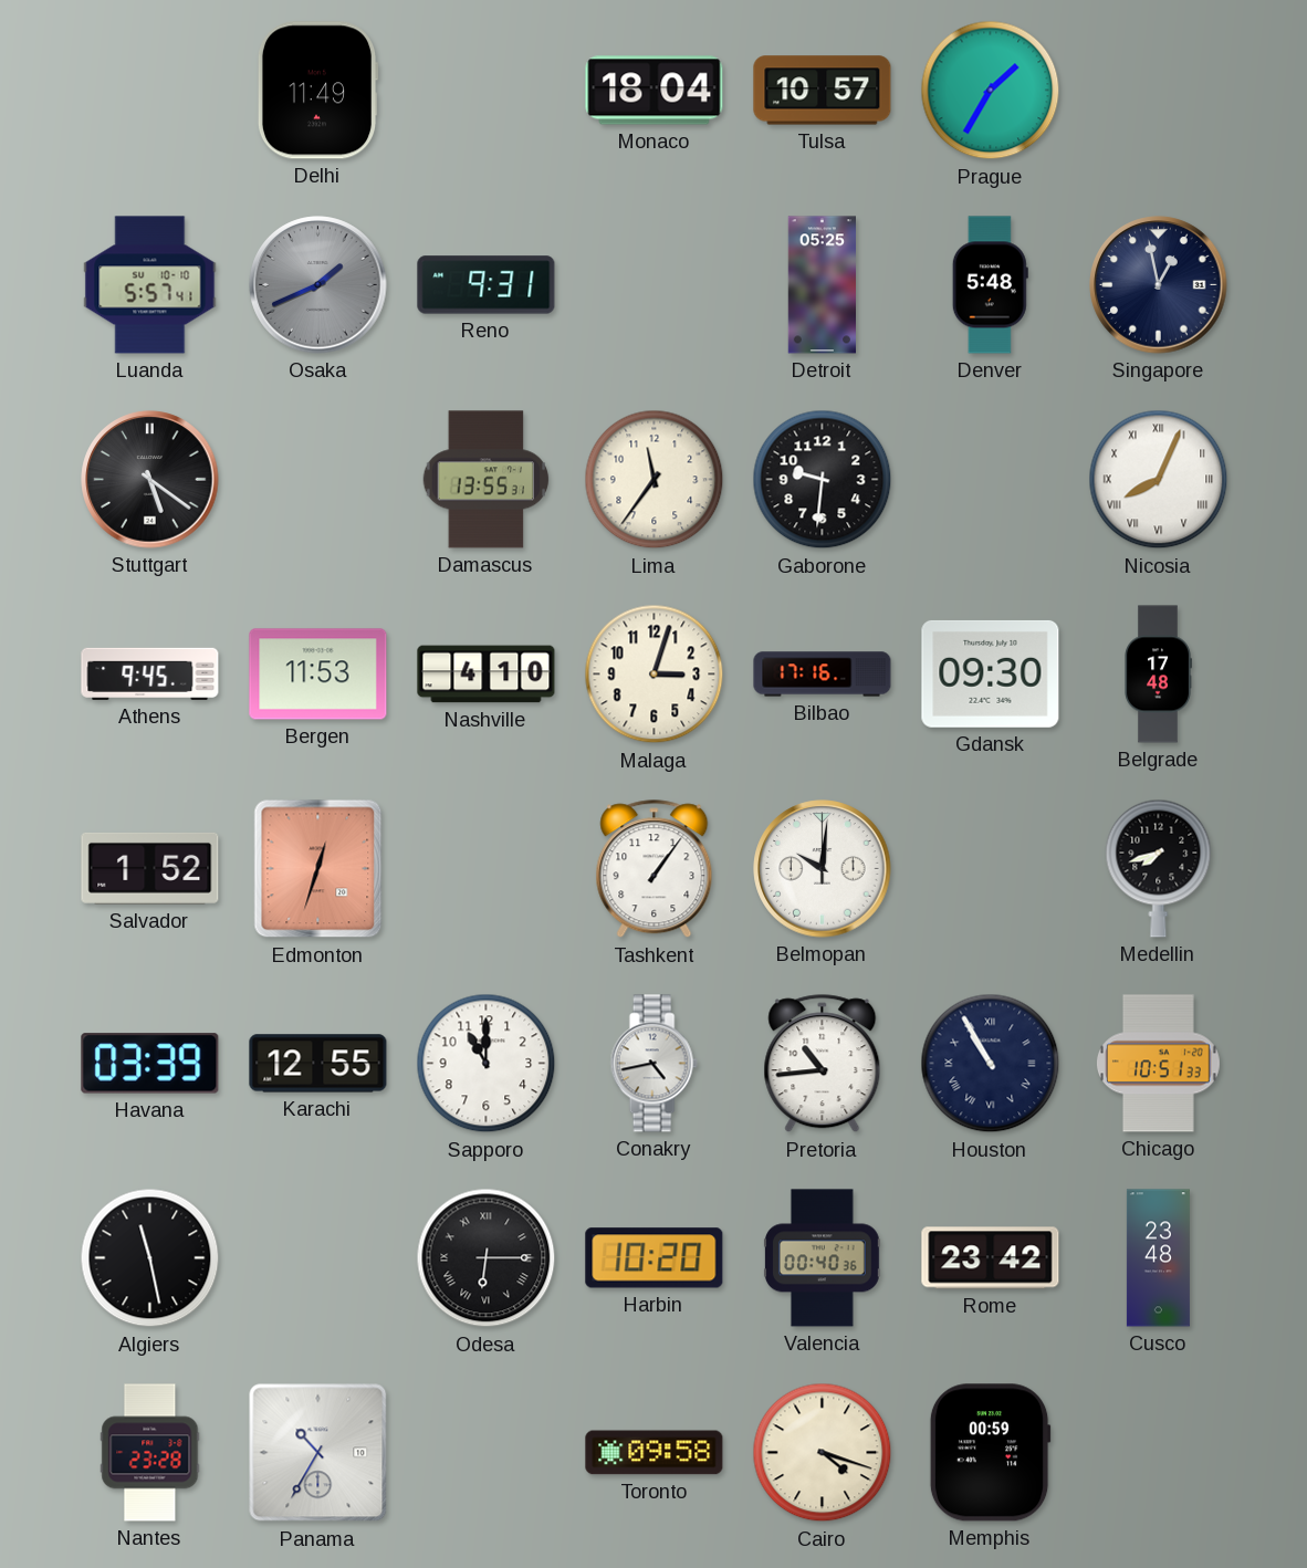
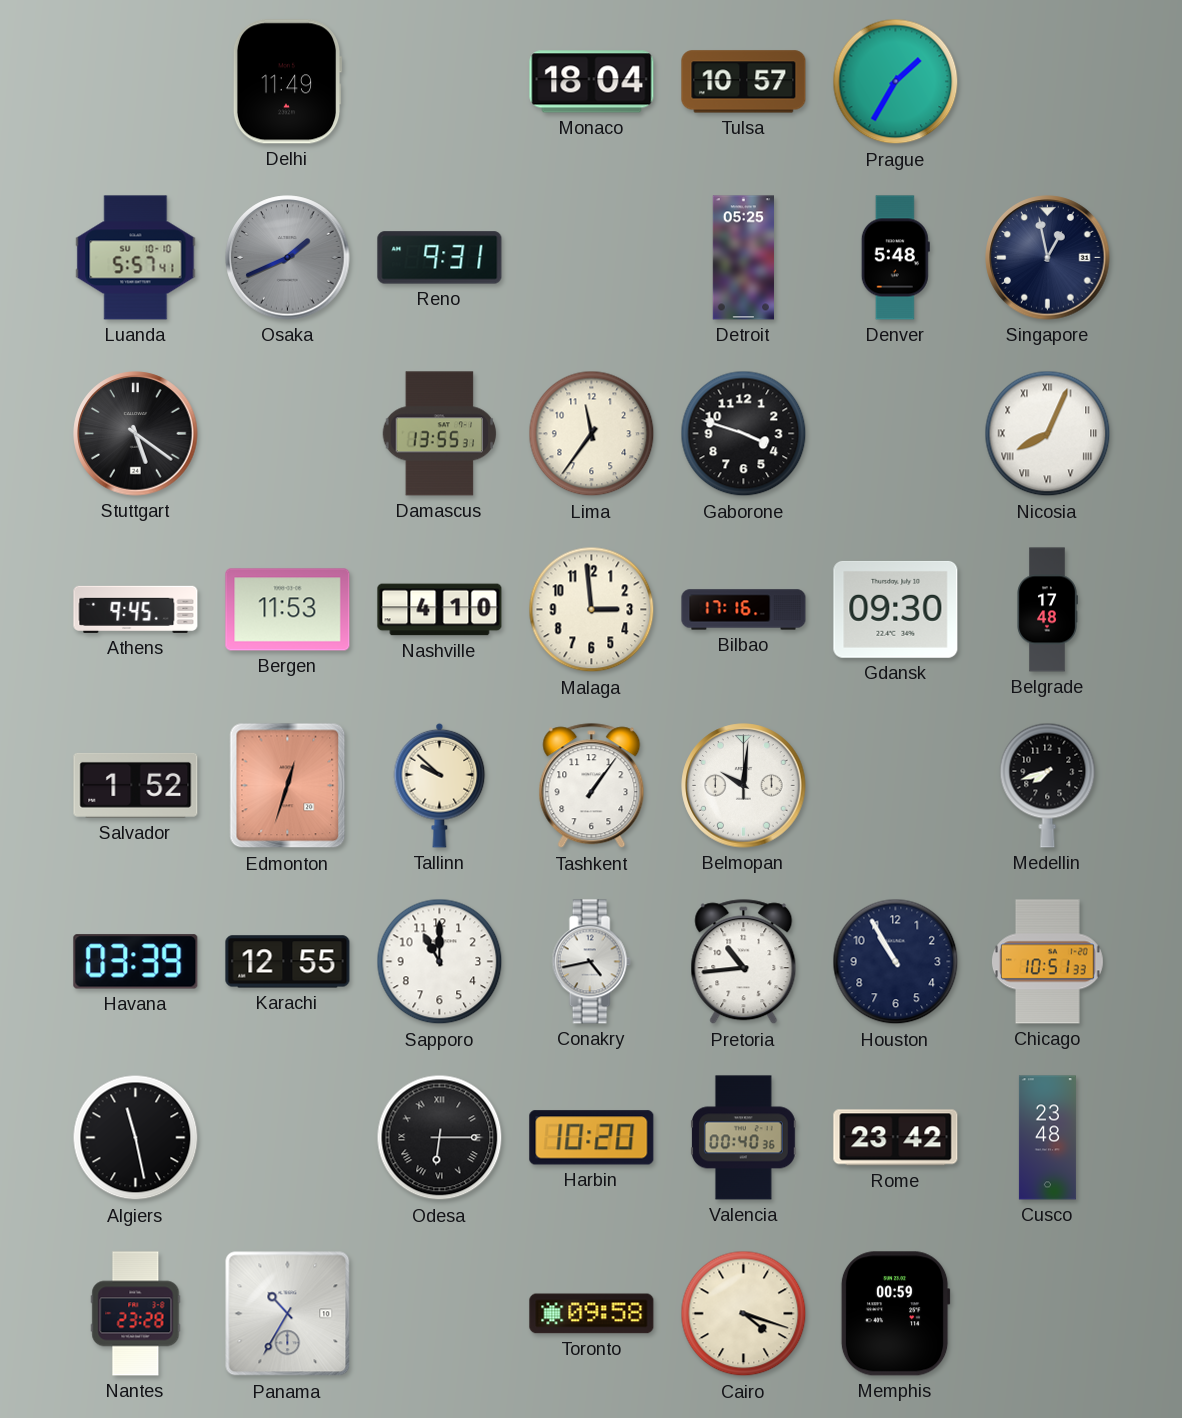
Gaborone: 9:31 -> 3:48 (744, 434)
Malaga: 3:03 -> 2:59 (592, 610)
Tallinn: none -> 9:52 (440, 785)
Houston numerals: Roman -> Arabic (896, 962)
